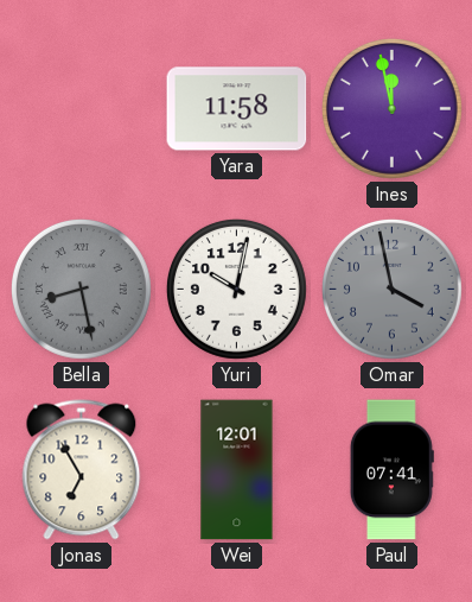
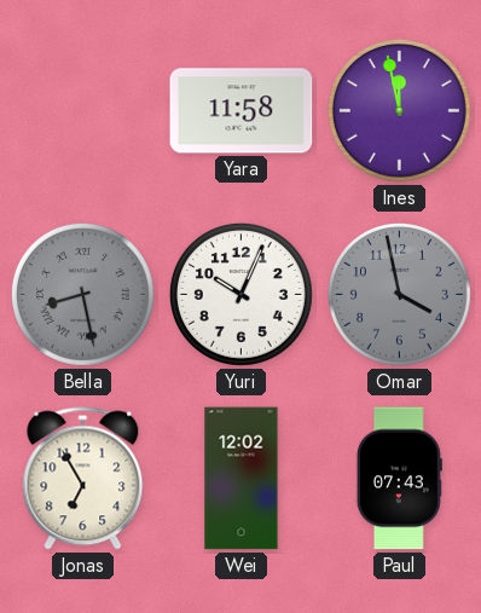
Yuri: 10:02 -> 10:04 (240, 294)
Wei: 12:01 -> 12:02 (242, 479)
Paul: 07:41 -> 07:43 (399, 479)
